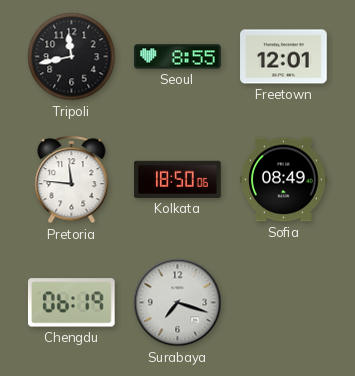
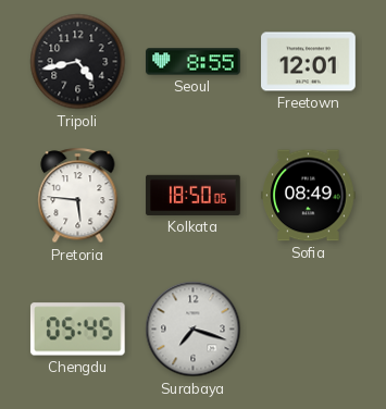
Tripoli: 11:43 -> 4:43 (78, 62)
Pretoria: 11:46 -> 5:46 (78, 196)
Chengdu: 06:19 -> 05:45 (77, 330)
